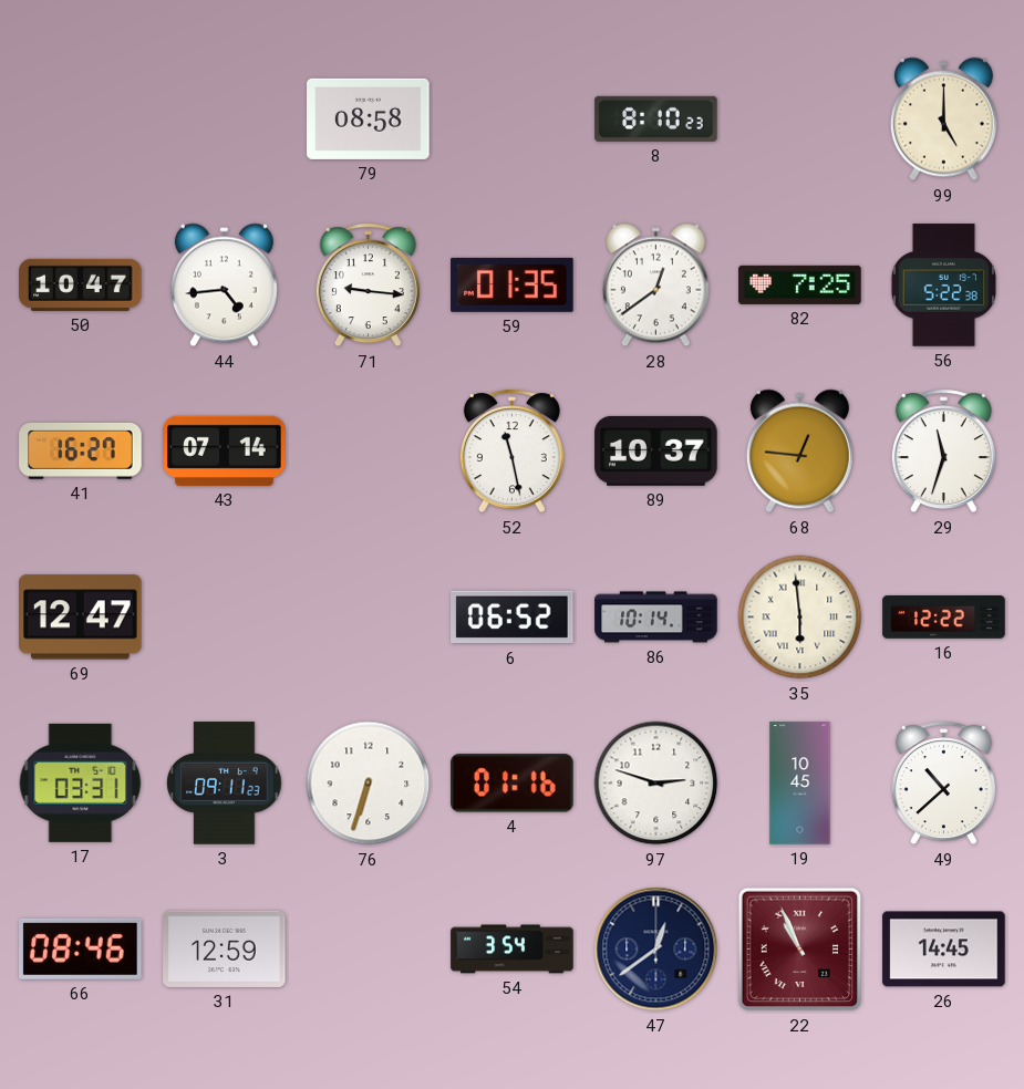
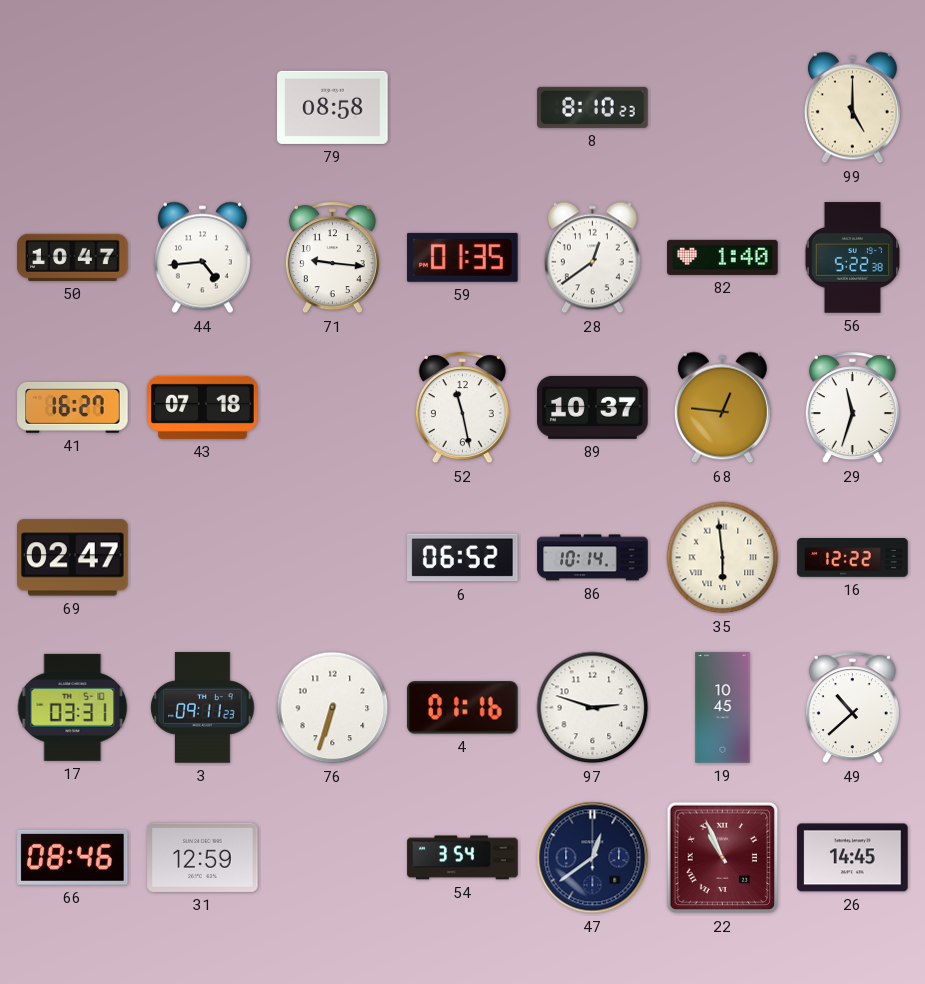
82: 7:25 -> 1:40 (723, 257)
43: 07:14 -> 07:18 (203, 407)
69: 12:47 -> 02:47 (73, 558)
